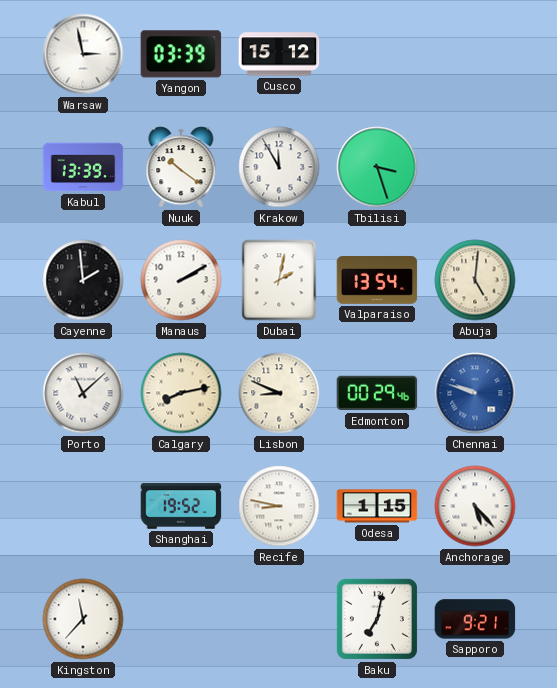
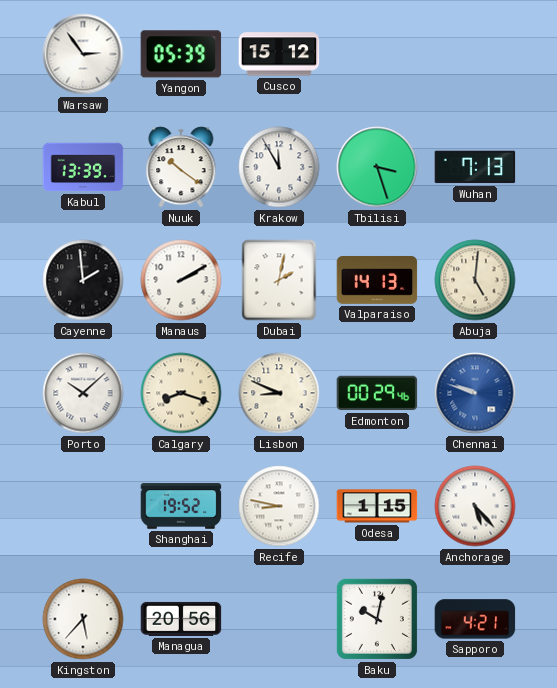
Warsaw: 2:58 -> 2:54 (83, 54)
Yangon: 03:39 -> 05:39 (181, 54)
Wuhan: none -> 7:13 (475, 167)
Valparaiso: 13:54 -> 14:13 (377, 280)
Porto: 11:08 -> 10:08 (83, 393)
Calgary: 8:13 -> 8:18 (181, 393)
Kingston: 11:37 -> 5:37 (83, 619)
Managua: none -> 20:56 (181, 619)
Baku: 7:02 -> 10:02 (377, 619)
Sapporo: 9:21 -> 4:21 (475, 619)
